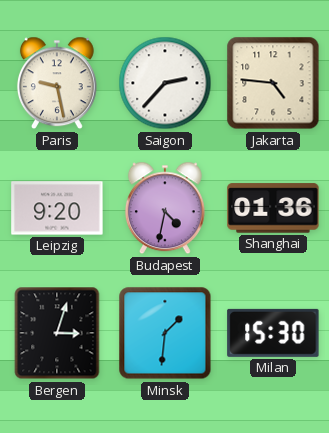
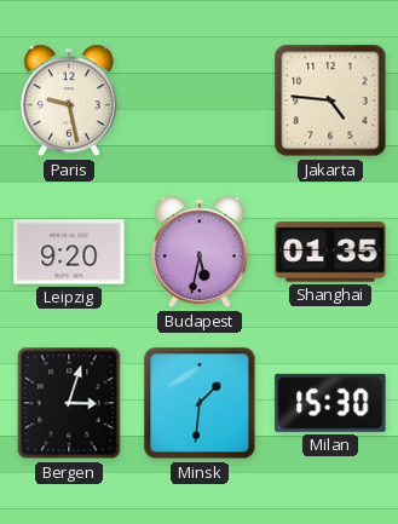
Saigon: 2:37 -> none (165, 83)
Budapest: 4:32 -> 5:32 (200, 252)
Shanghai: 01:36 -> 01:35 (330, 252)
